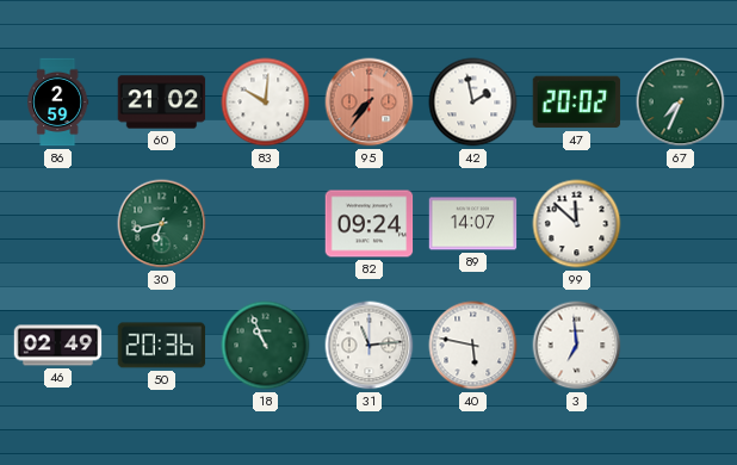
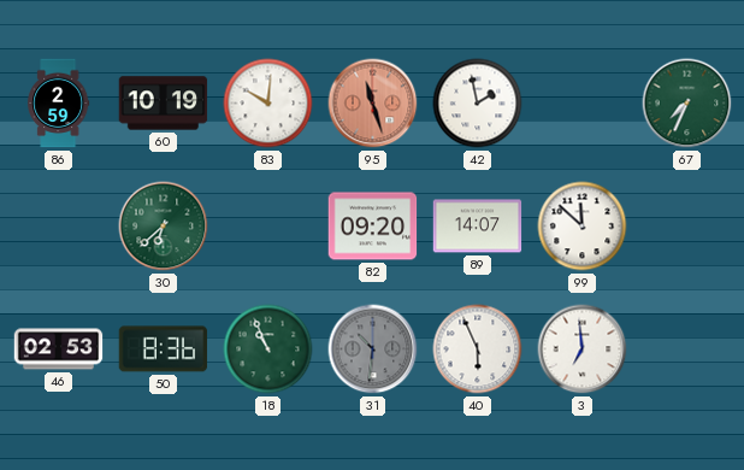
60: 21:02 -> 10:19 (164, 104)
95: 7:36 -> 11:27 (373, 104)
47: 20:02 -> none (577, 103)
30: 6:43 -> 6:38 (164, 227)
82: 09:24 -> 09:20 (373, 227)
46: 02:49 -> 02:53 (59, 349)
50: 20:36 -> 8:36 (164, 349)
31: 11:14 -> 10:31 (373, 349)
31 dial: white -> grey (373, 349)
40: 5:47 -> 5:56 (478, 349)
